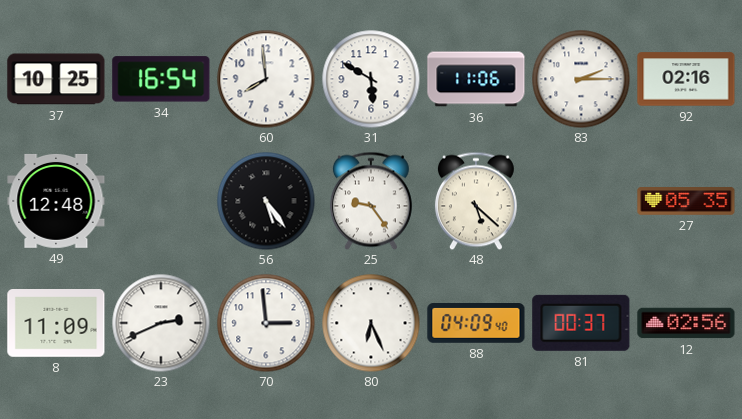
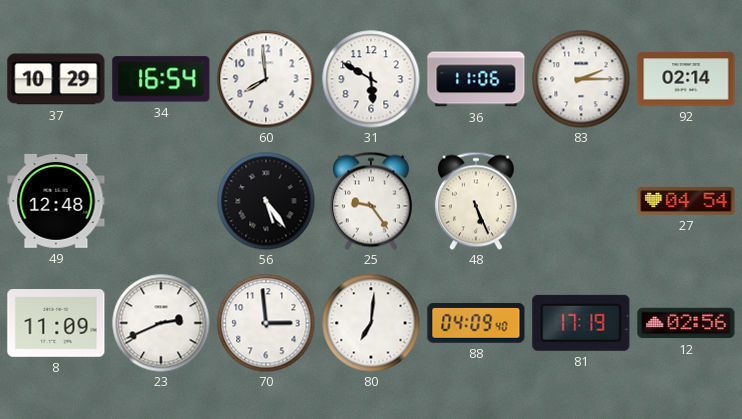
37: 10:25 -> 10:29 (56, 79)
92: 02:16 -> 02:14 (686, 79)
48: 5:22 -> 5:26 (476, 201)
27: 05:35 -> 04:54 (686, 201)
80: 6:26 -> 7:01 (371, 323)
81: 00:37 -> 17:19 (581, 323)
